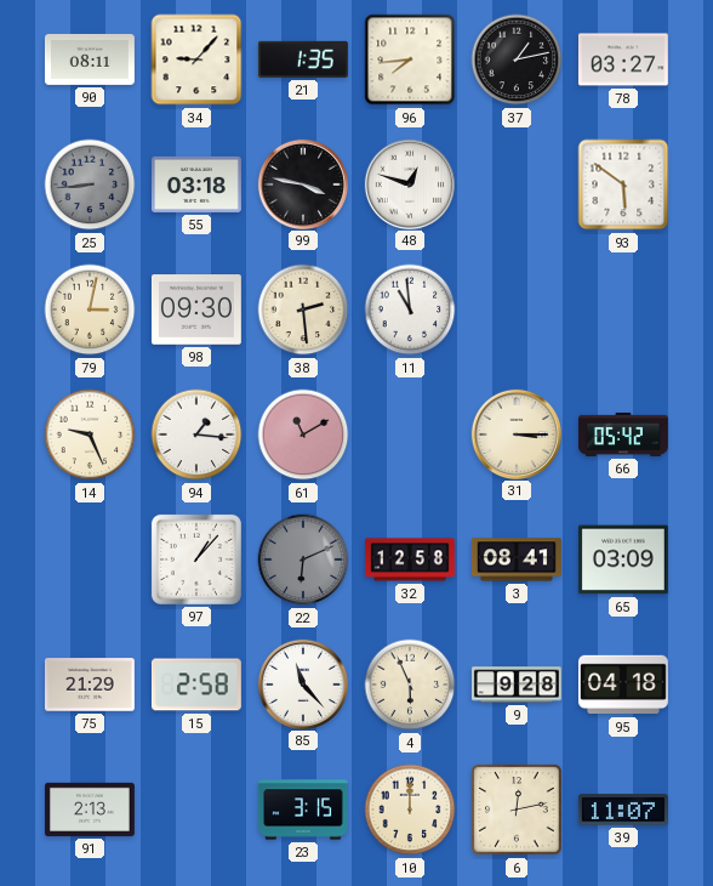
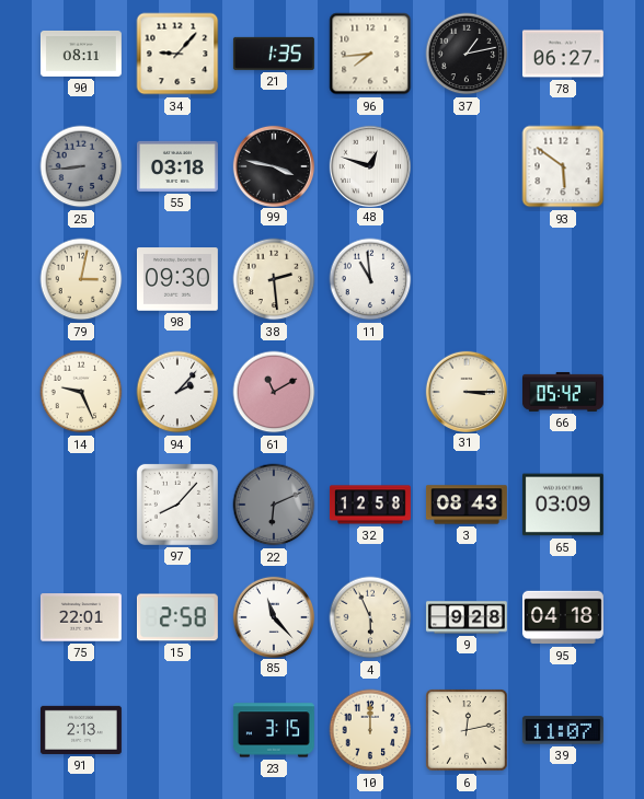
78: 03:27 -> 06:27 (563, 54)
94: 1:16 -> 2:07 (177, 392)
97: 1:07 -> 8:07 (177, 505)
3: 08:41 -> 08:43 (467, 505)
75: 21:29 -> 22:01 (81, 617)
